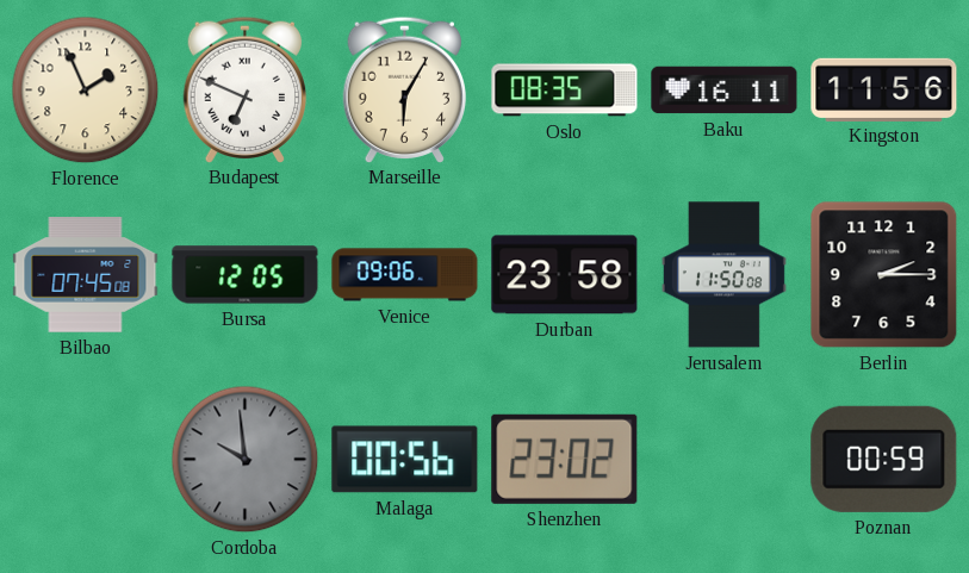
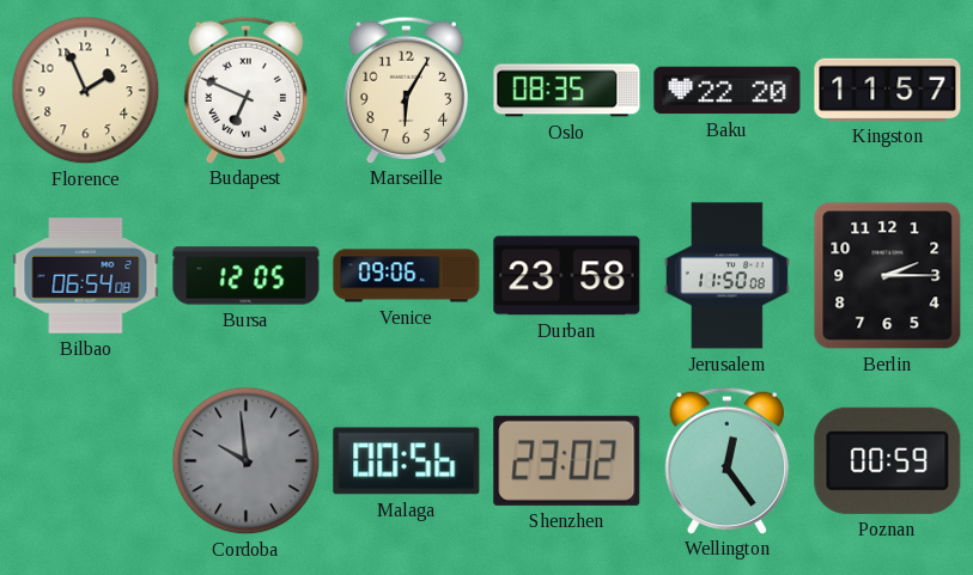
Baku: 16:11 -> 22:20 (728, 91)
Kingston: 11:56 -> 11:57 (888, 90)
Bilbao: 07:45 -> 06:54 (86, 276)
Wellington: none -> 12:24 (726, 460)
